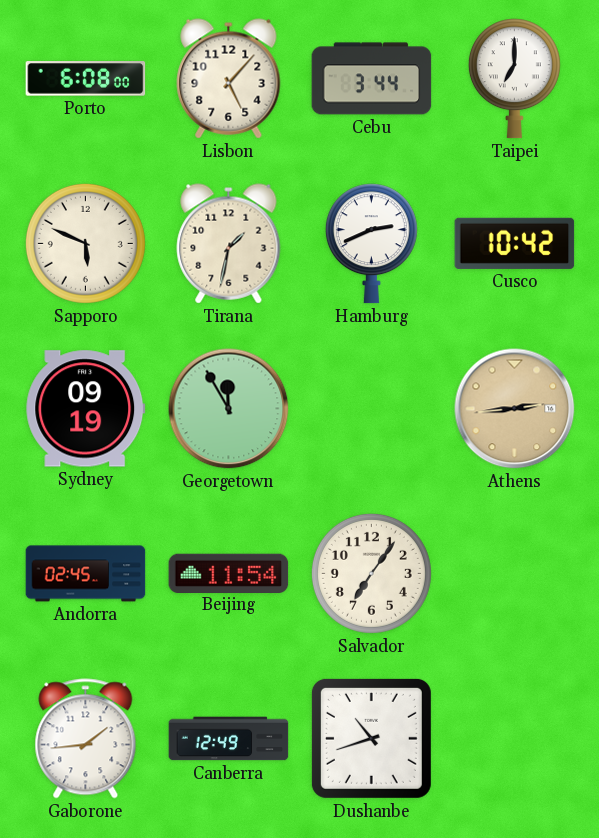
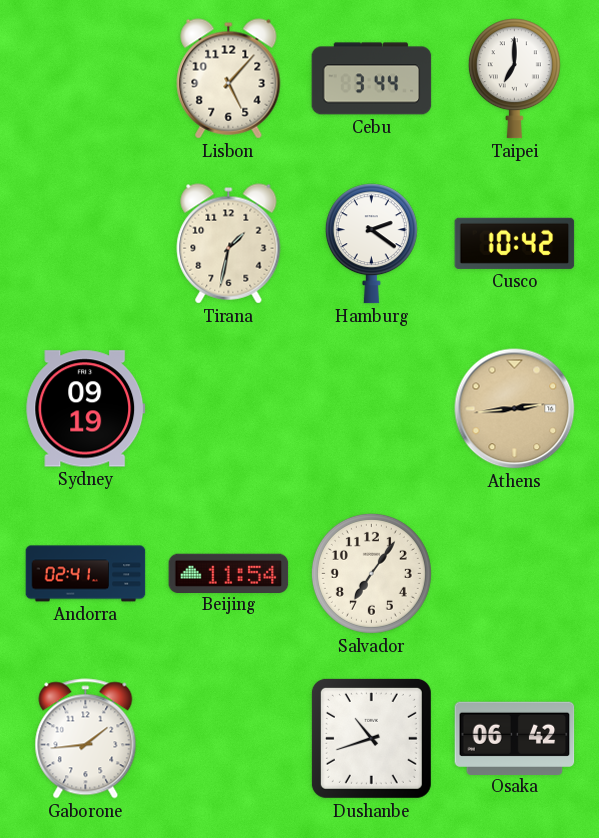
Porto: 6:08 -> none (86, 79)
Sapporo: 5:49 -> none (85, 243)
Hamburg: 2:41 -> 2:21 (371, 244)
Georgetown: 11:55 -> none (229, 409)
Andorra: 02:45 -> 02:41 (86, 574)
Canberra: 12:49 -> none (229, 739)
Osaka: none -> 06:42 (515, 738)
